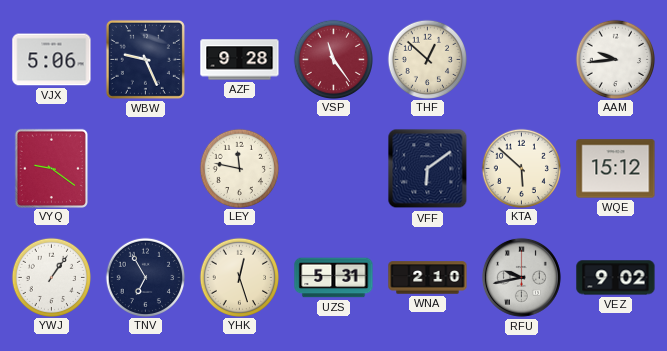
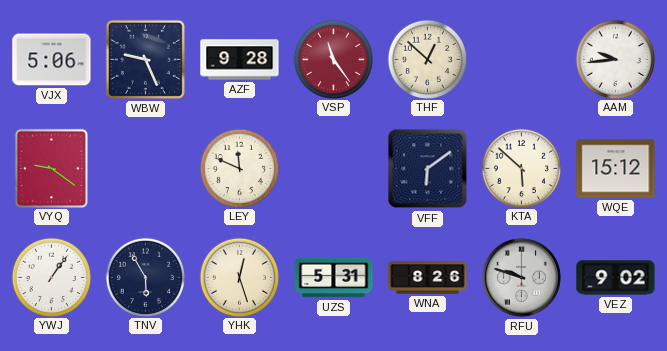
LEY: 11:47 -> 11:49 (239, 168)
TNV: 6:55 -> 5:55 (145, 277)
WNA: 2:10 -> 8:26 (428, 278)
RFU: 9:43 -> 9:48 (521, 277)
